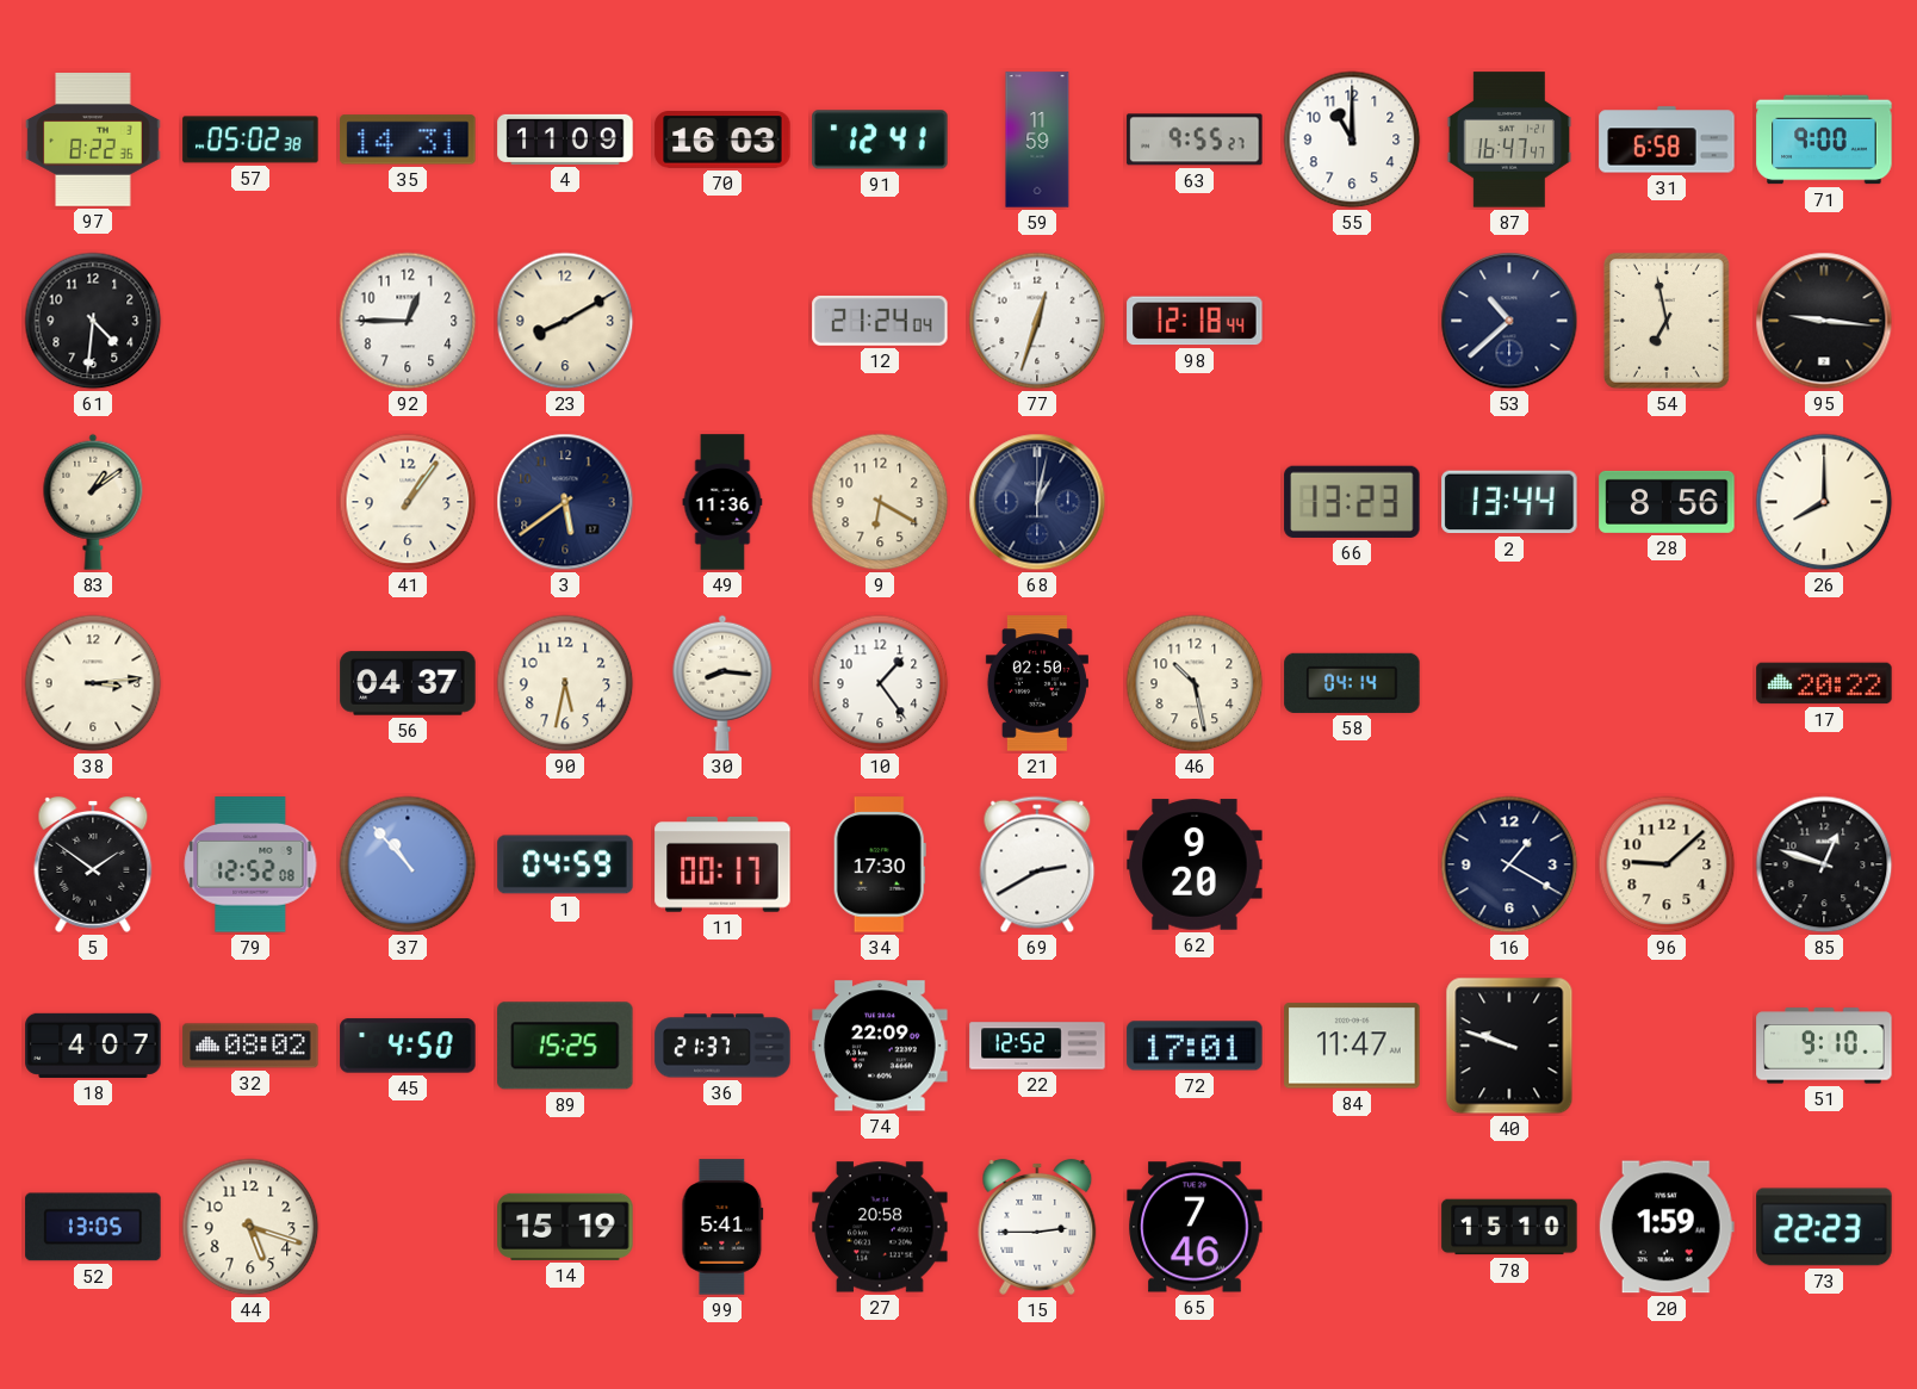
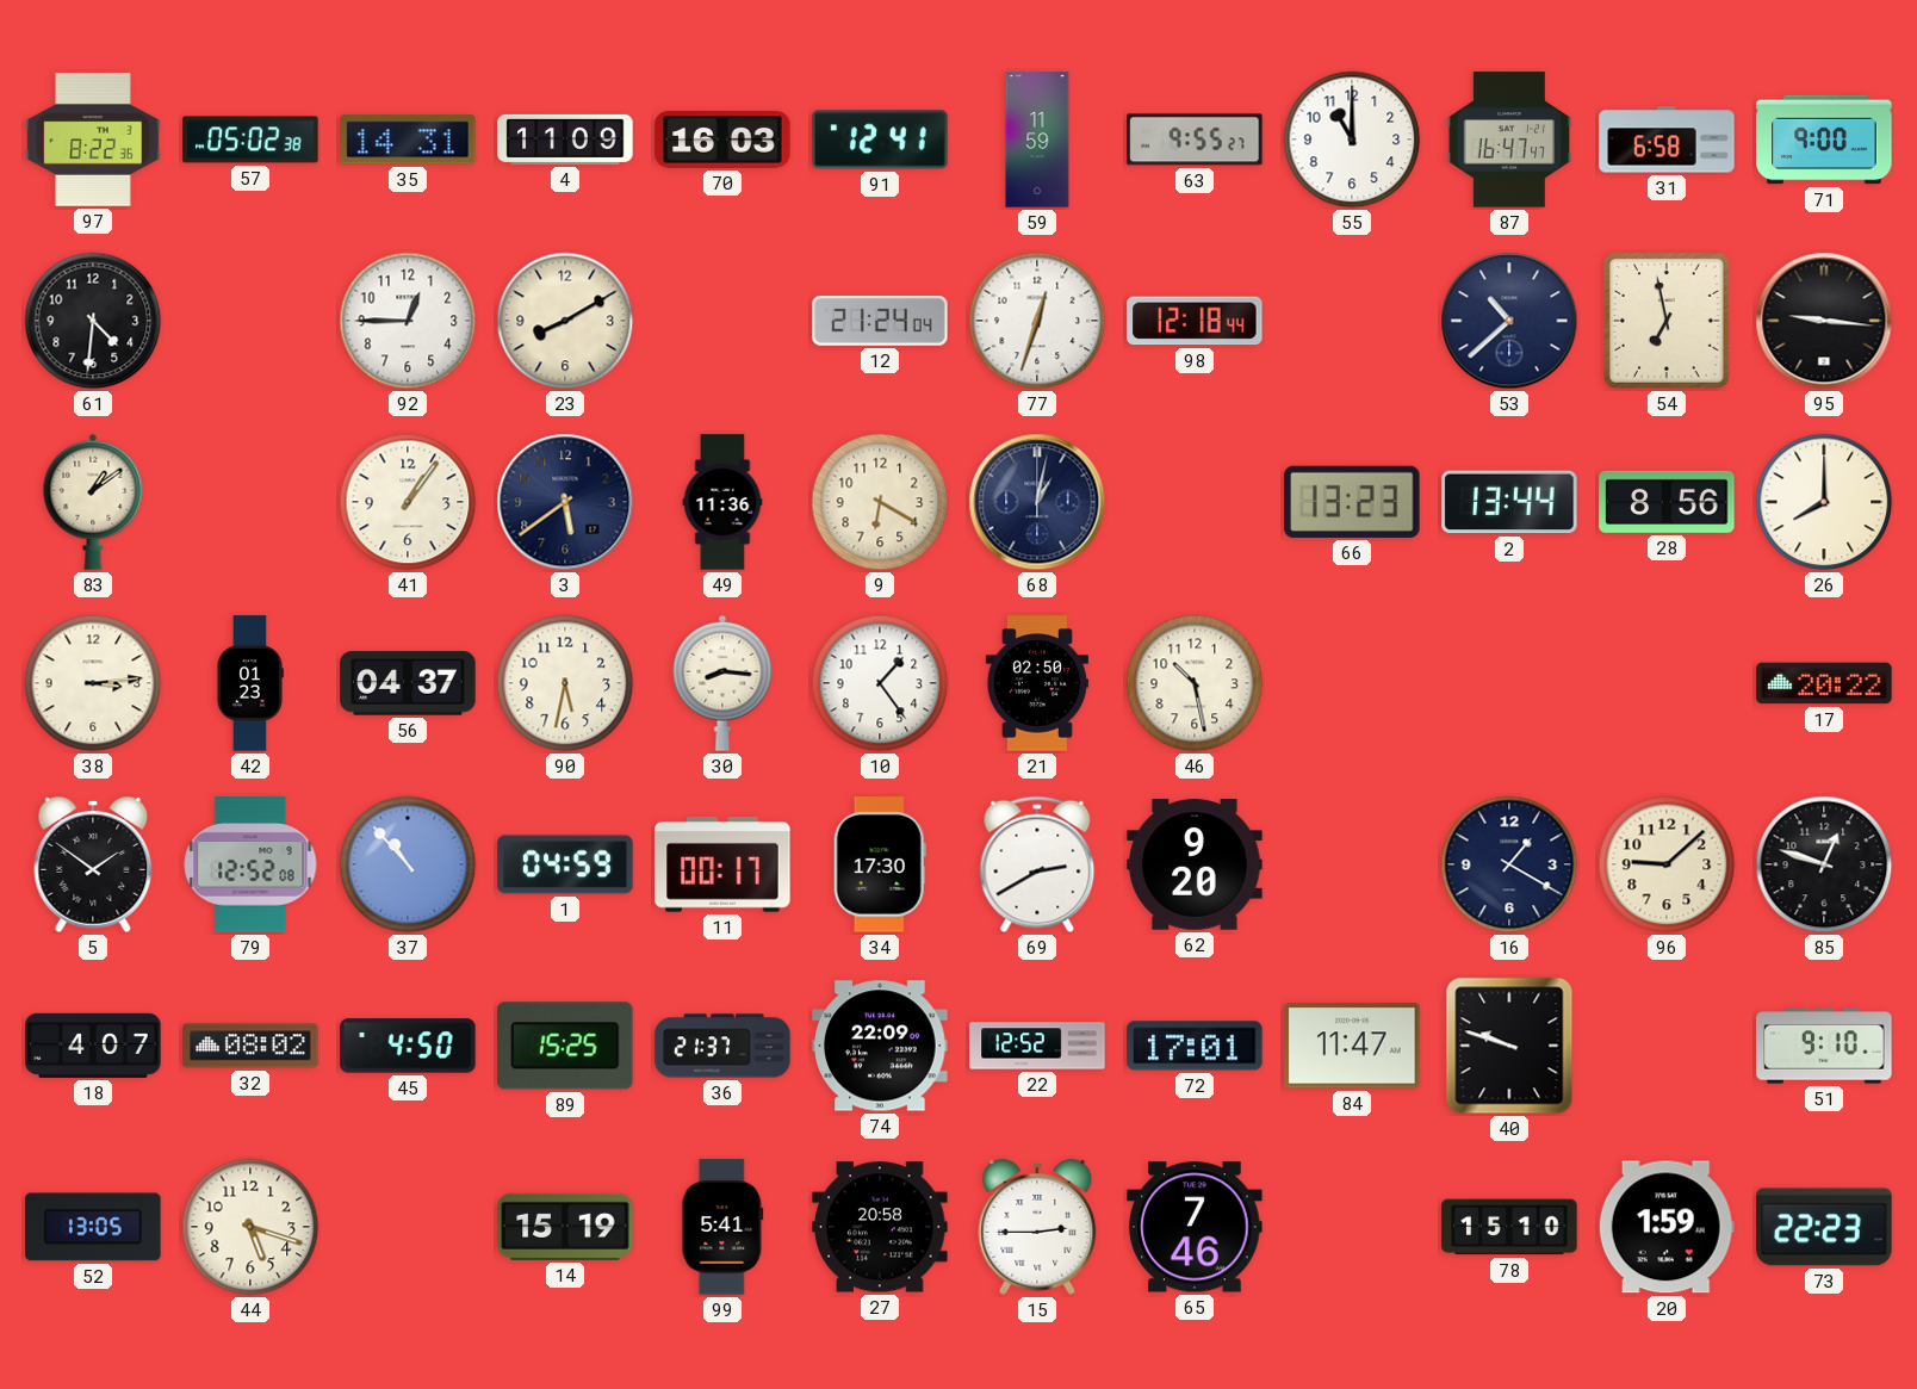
42: none -> 01:23 (249, 683)
58: 04:14 -> none (1352, 683)
